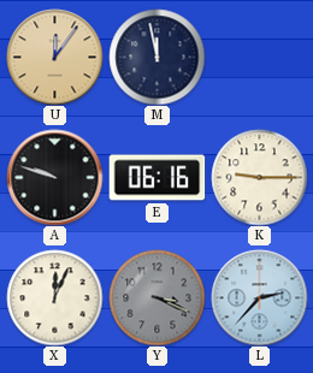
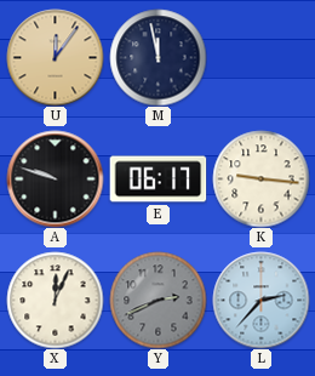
E: 06:16 -> 06:17 (157, 180)
K: 9:15 -> 9:16 (260, 178)
Y: 3:19 -> 2:41 (157, 300)
